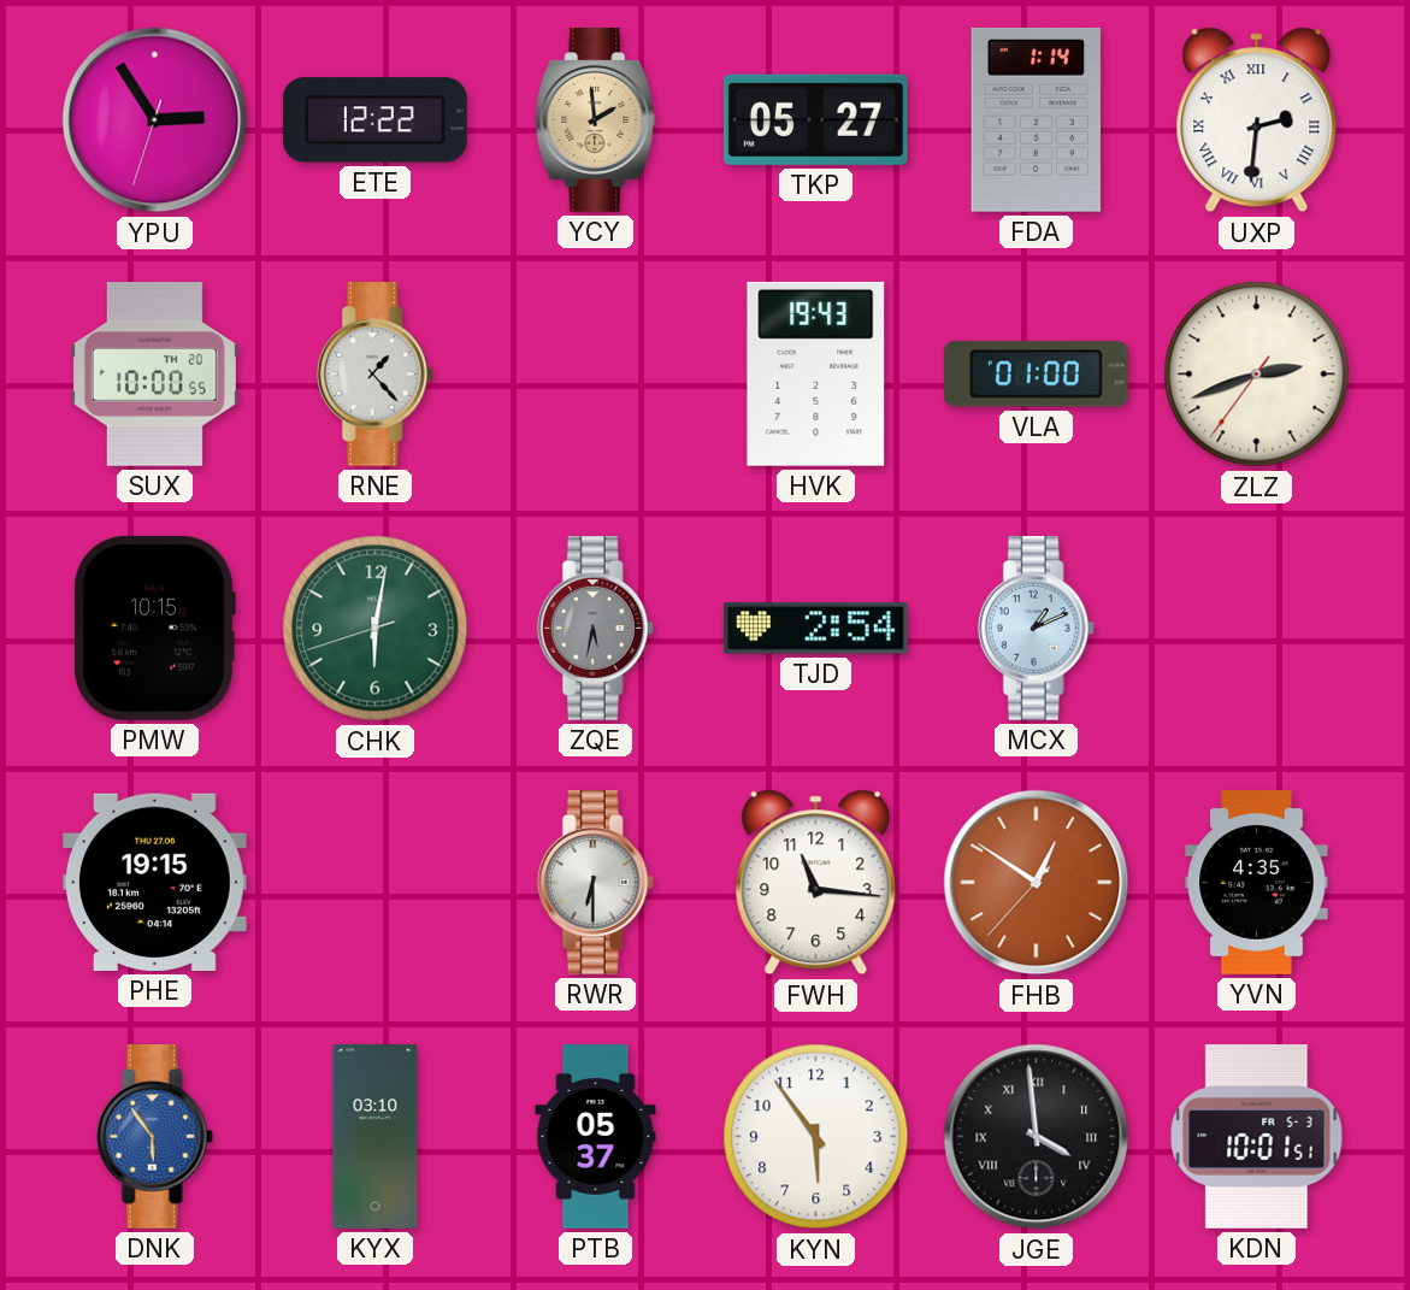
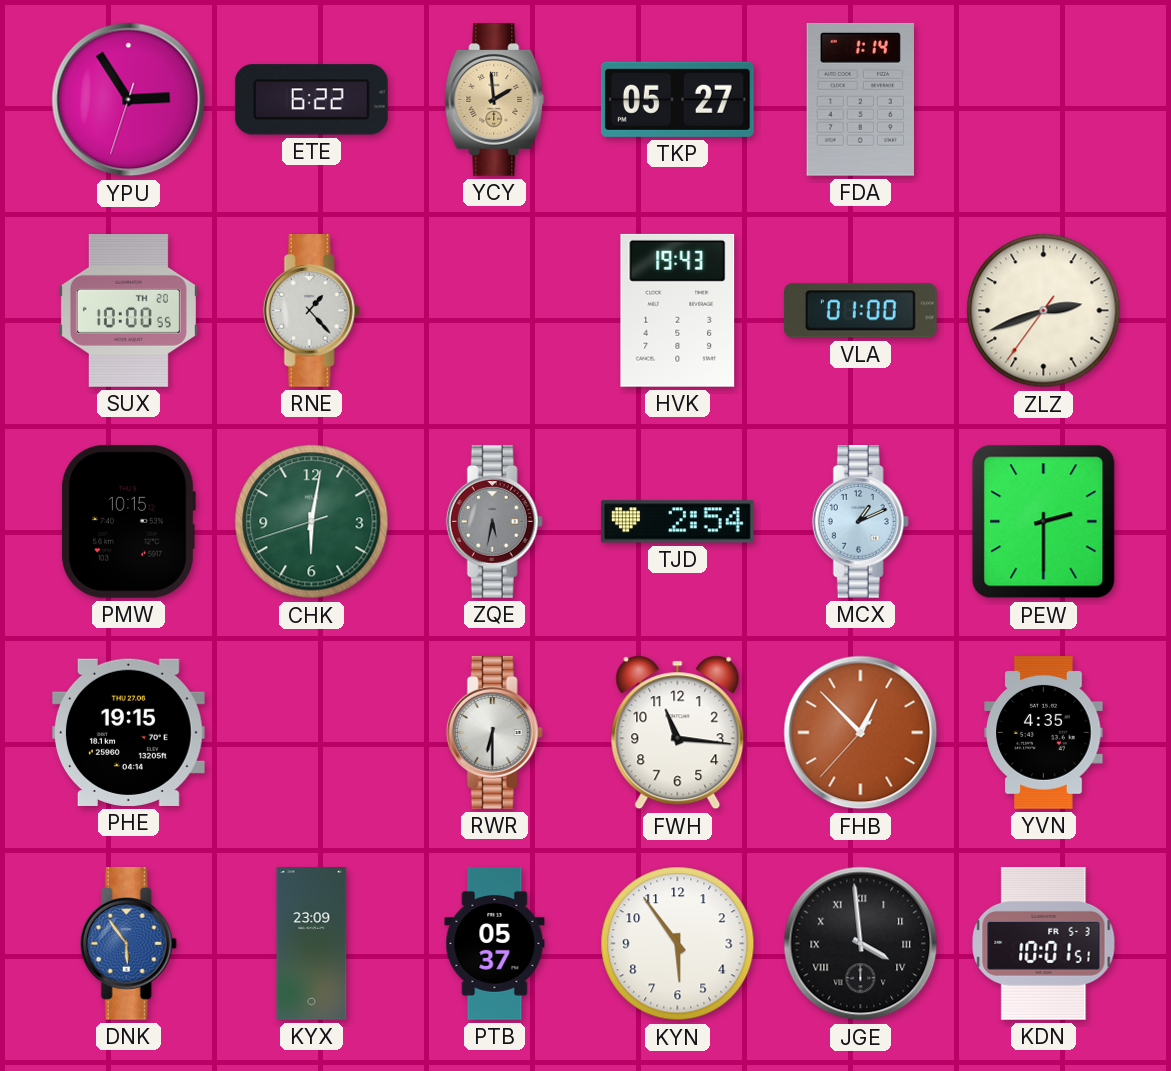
ETE: 12:22 -> 6:22 (311, 100)
UXP: 2:31 -> none (1257, 120)
PEW: none -> 2:30 (1044, 522)
FHB: 12:50 -> 12:52 (861, 733)
KYX: 03:10 -> 23:09 (312, 944)
